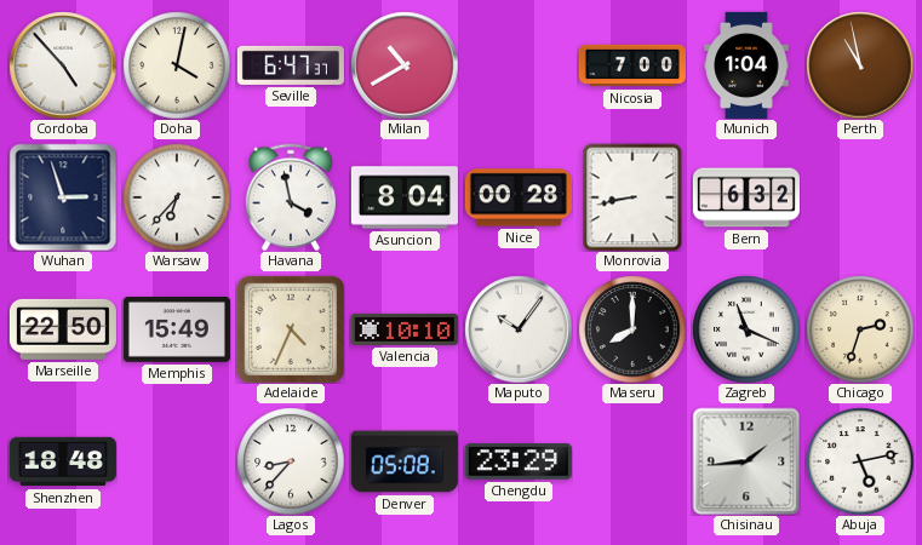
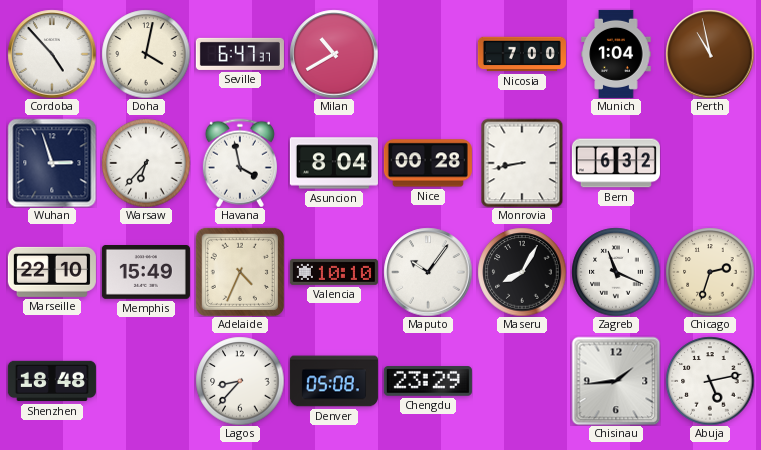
Marseille: 22:50 -> 22:10 (52, 272)
Maseru: 8:00 -> 8:05 (522, 272)
